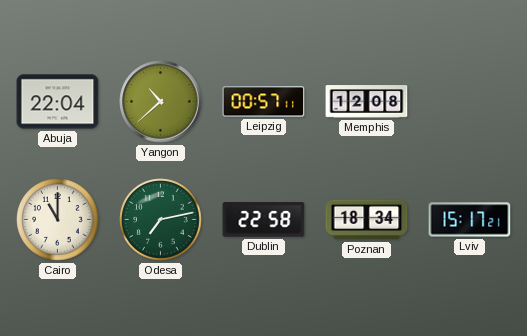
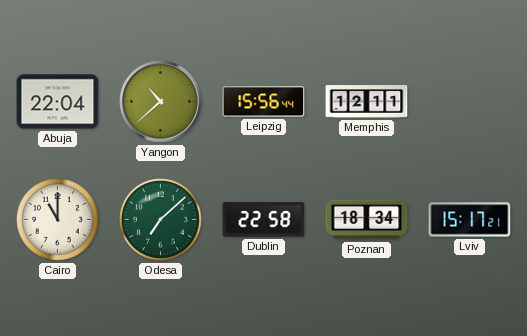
Leipzig: 00:57 -> 15:56 (264, 102)
Memphis: 12:08 -> 12:11 (367, 102)
Odesa: 7:13 -> 7:08 (161, 220)
